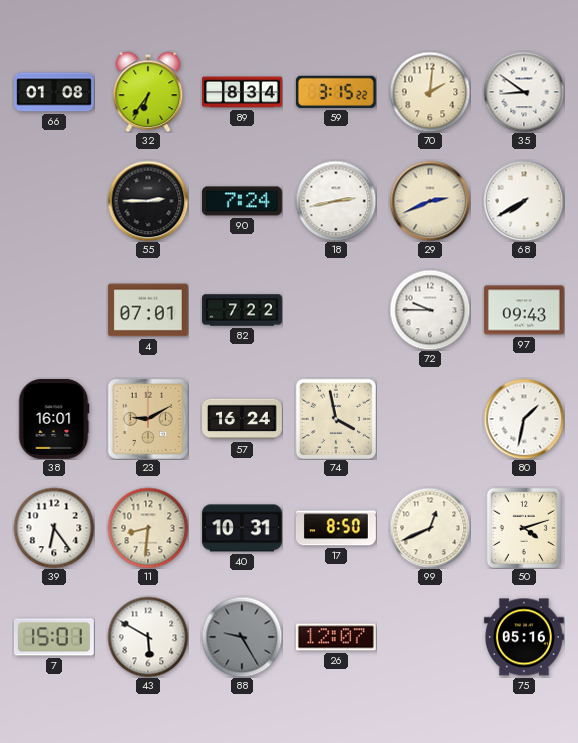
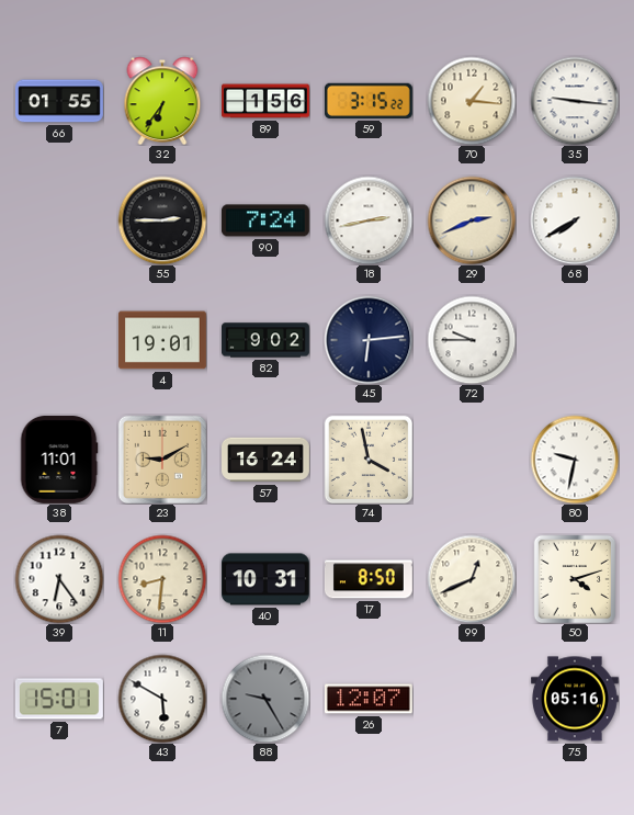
66: 01:08 -> 01:55 (60, 101)
89: 8:34 -> 1:56 (267, 101)
70: 2:01 -> 1:16 (472, 101)
35: 8:51 -> 9:16 (575, 101)
4: 07:01 -> 19:01 (162, 340)
82: 7:22 -> 9:02 (267, 340)
45: none -> 6:14 (369, 340)
97: 09:43 -> none (524, 310)
38: 16:01 -> 11:01 (59, 460)
80: 1:32 -> 9:32 (575, 460)
